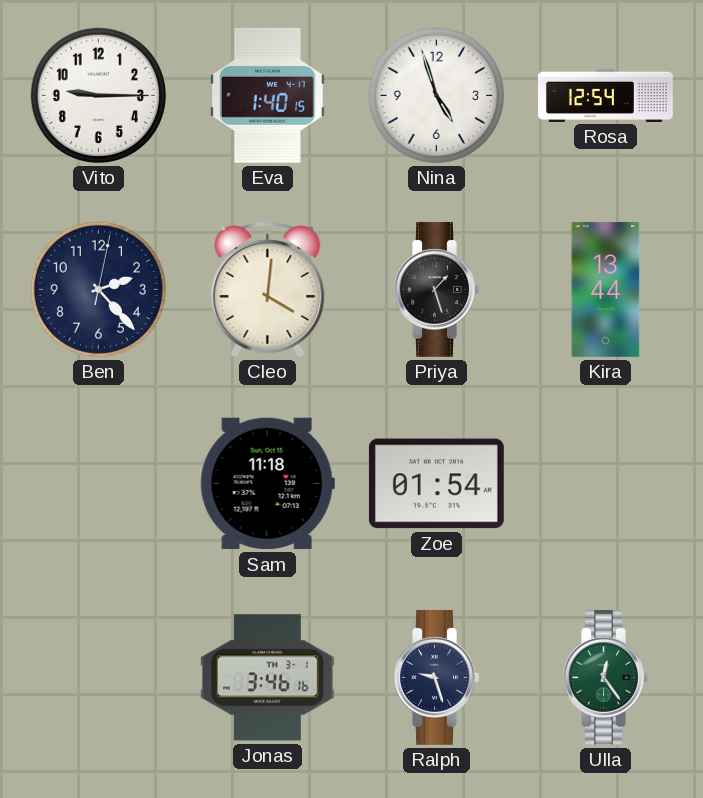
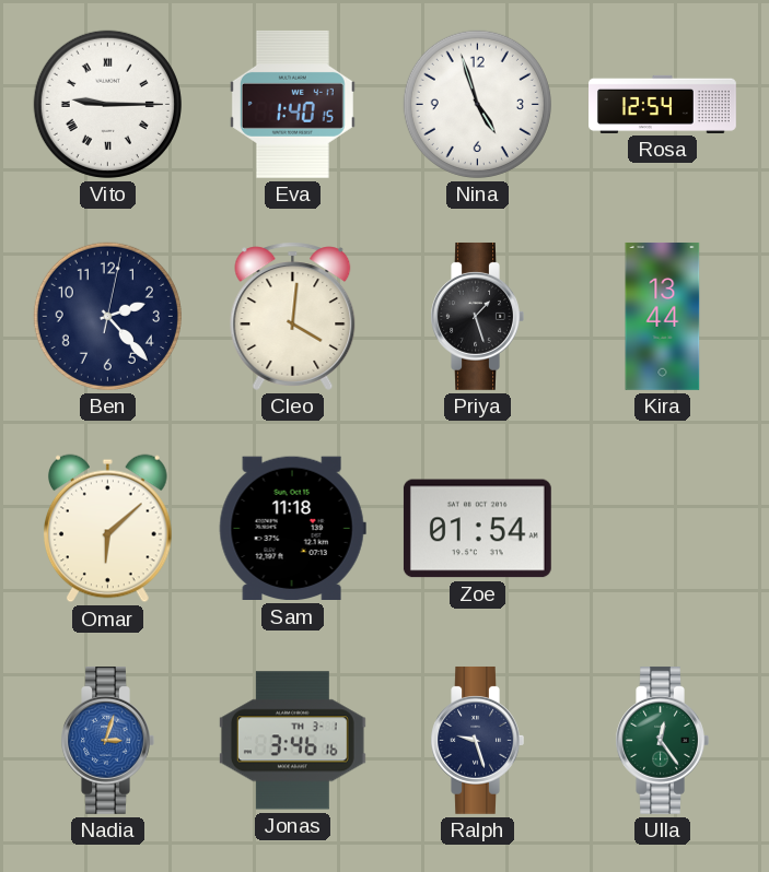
Vito numerals: Arabic -> Roman (107, 104)
Omar: none -> 6:08 (108, 529)
Nadia: none -> 3:03 (107, 740)
